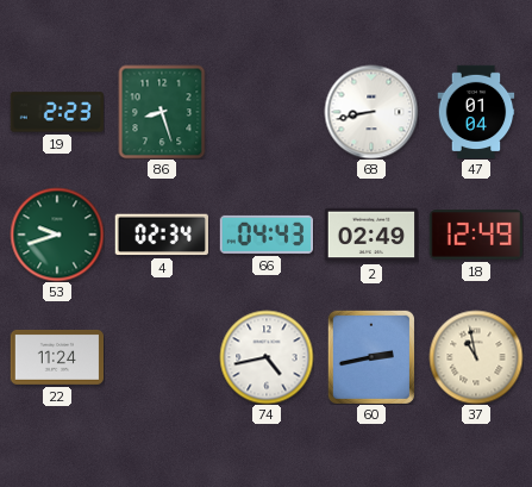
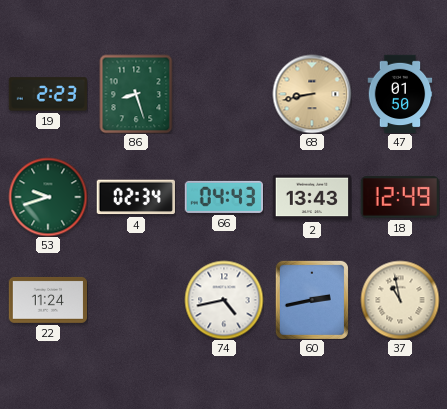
68 dial: white -> champagne (312, 94)
47: 01:04 -> 01:50 (400, 94)
2: 02:49 -> 13:43 (311, 197)
